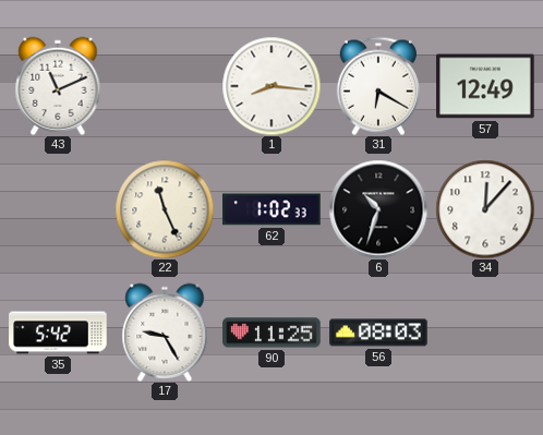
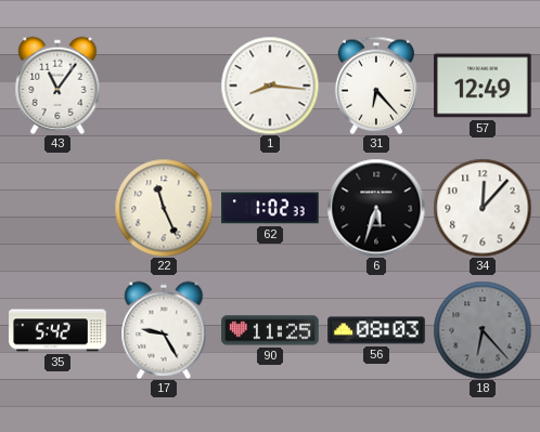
43: 11:11 -> 11:06 (57, 86)
31: 6:20 -> 6:23 (376, 86)
6: 10:33 -> 5:33 (376, 208)
18: none -> 6:23 (483, 330)
